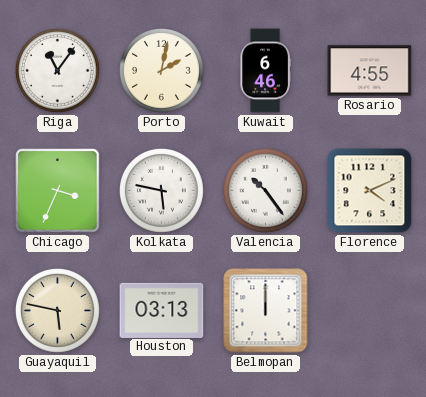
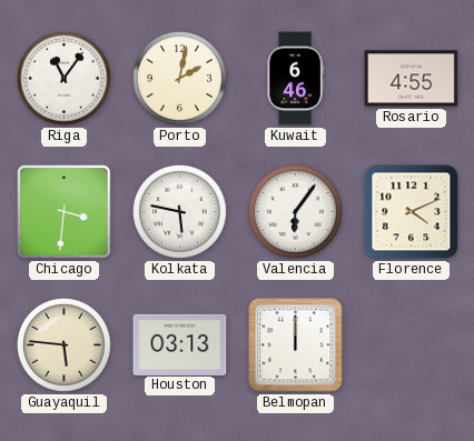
Chicago: 3:34 -> 3:31 (65, 212)
Valencia: 10:24 -> 6:06 (295, 211)
Guayaquil: 5:47 -> 5:46 (63, 344)
